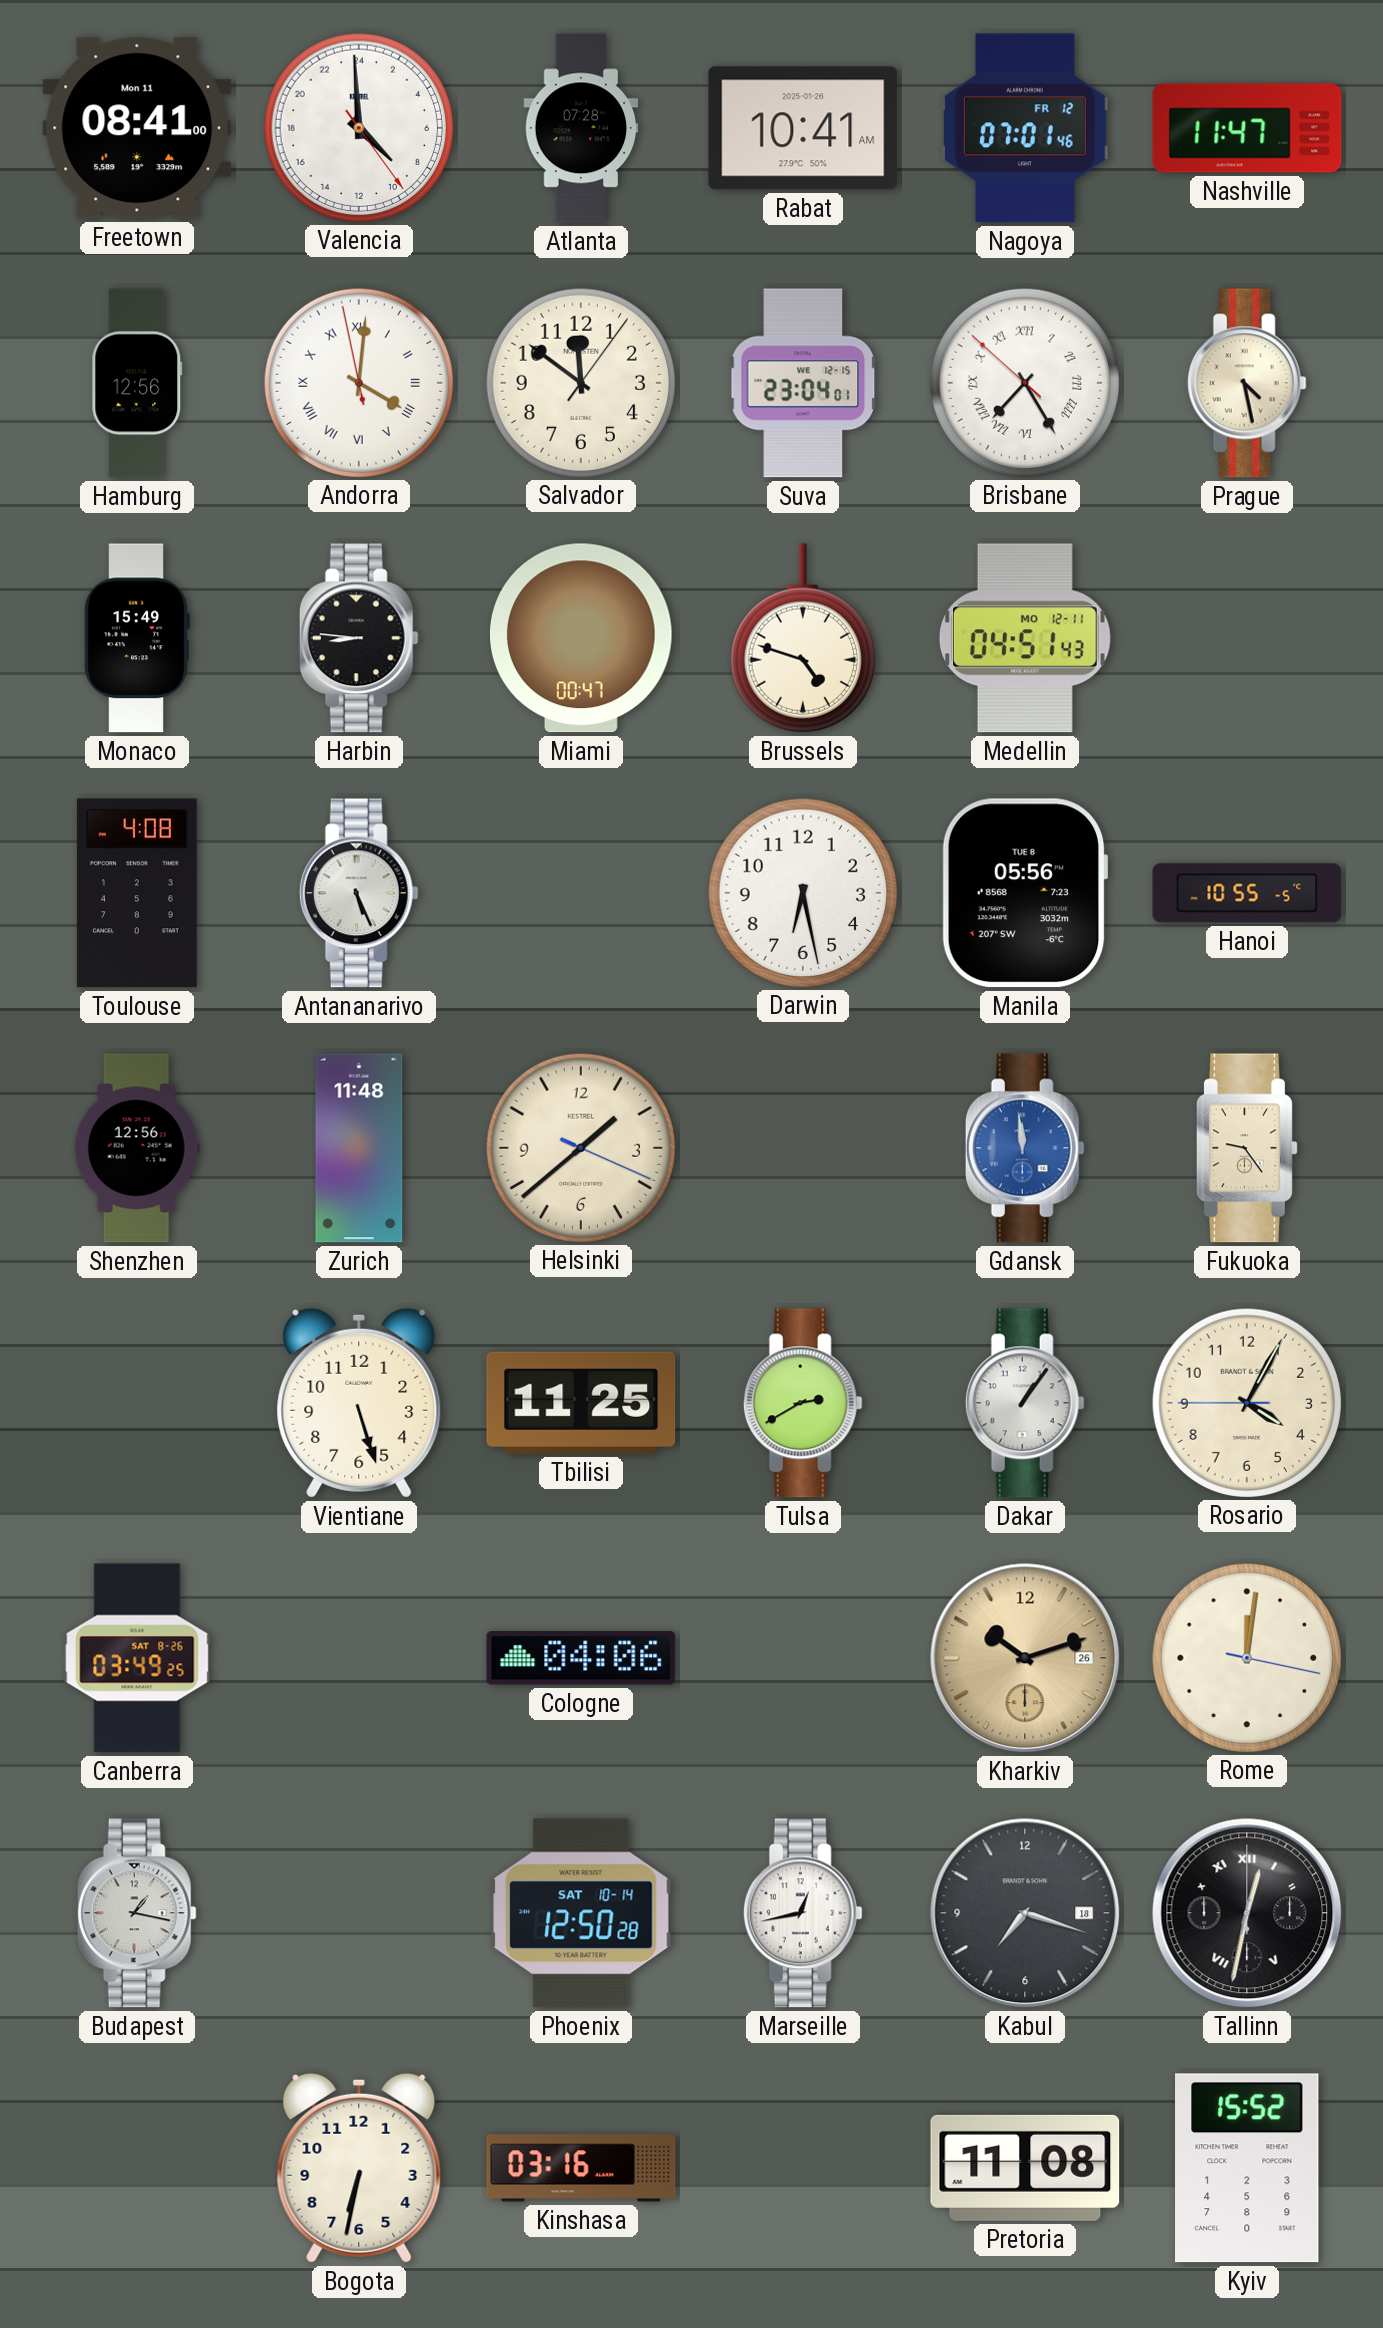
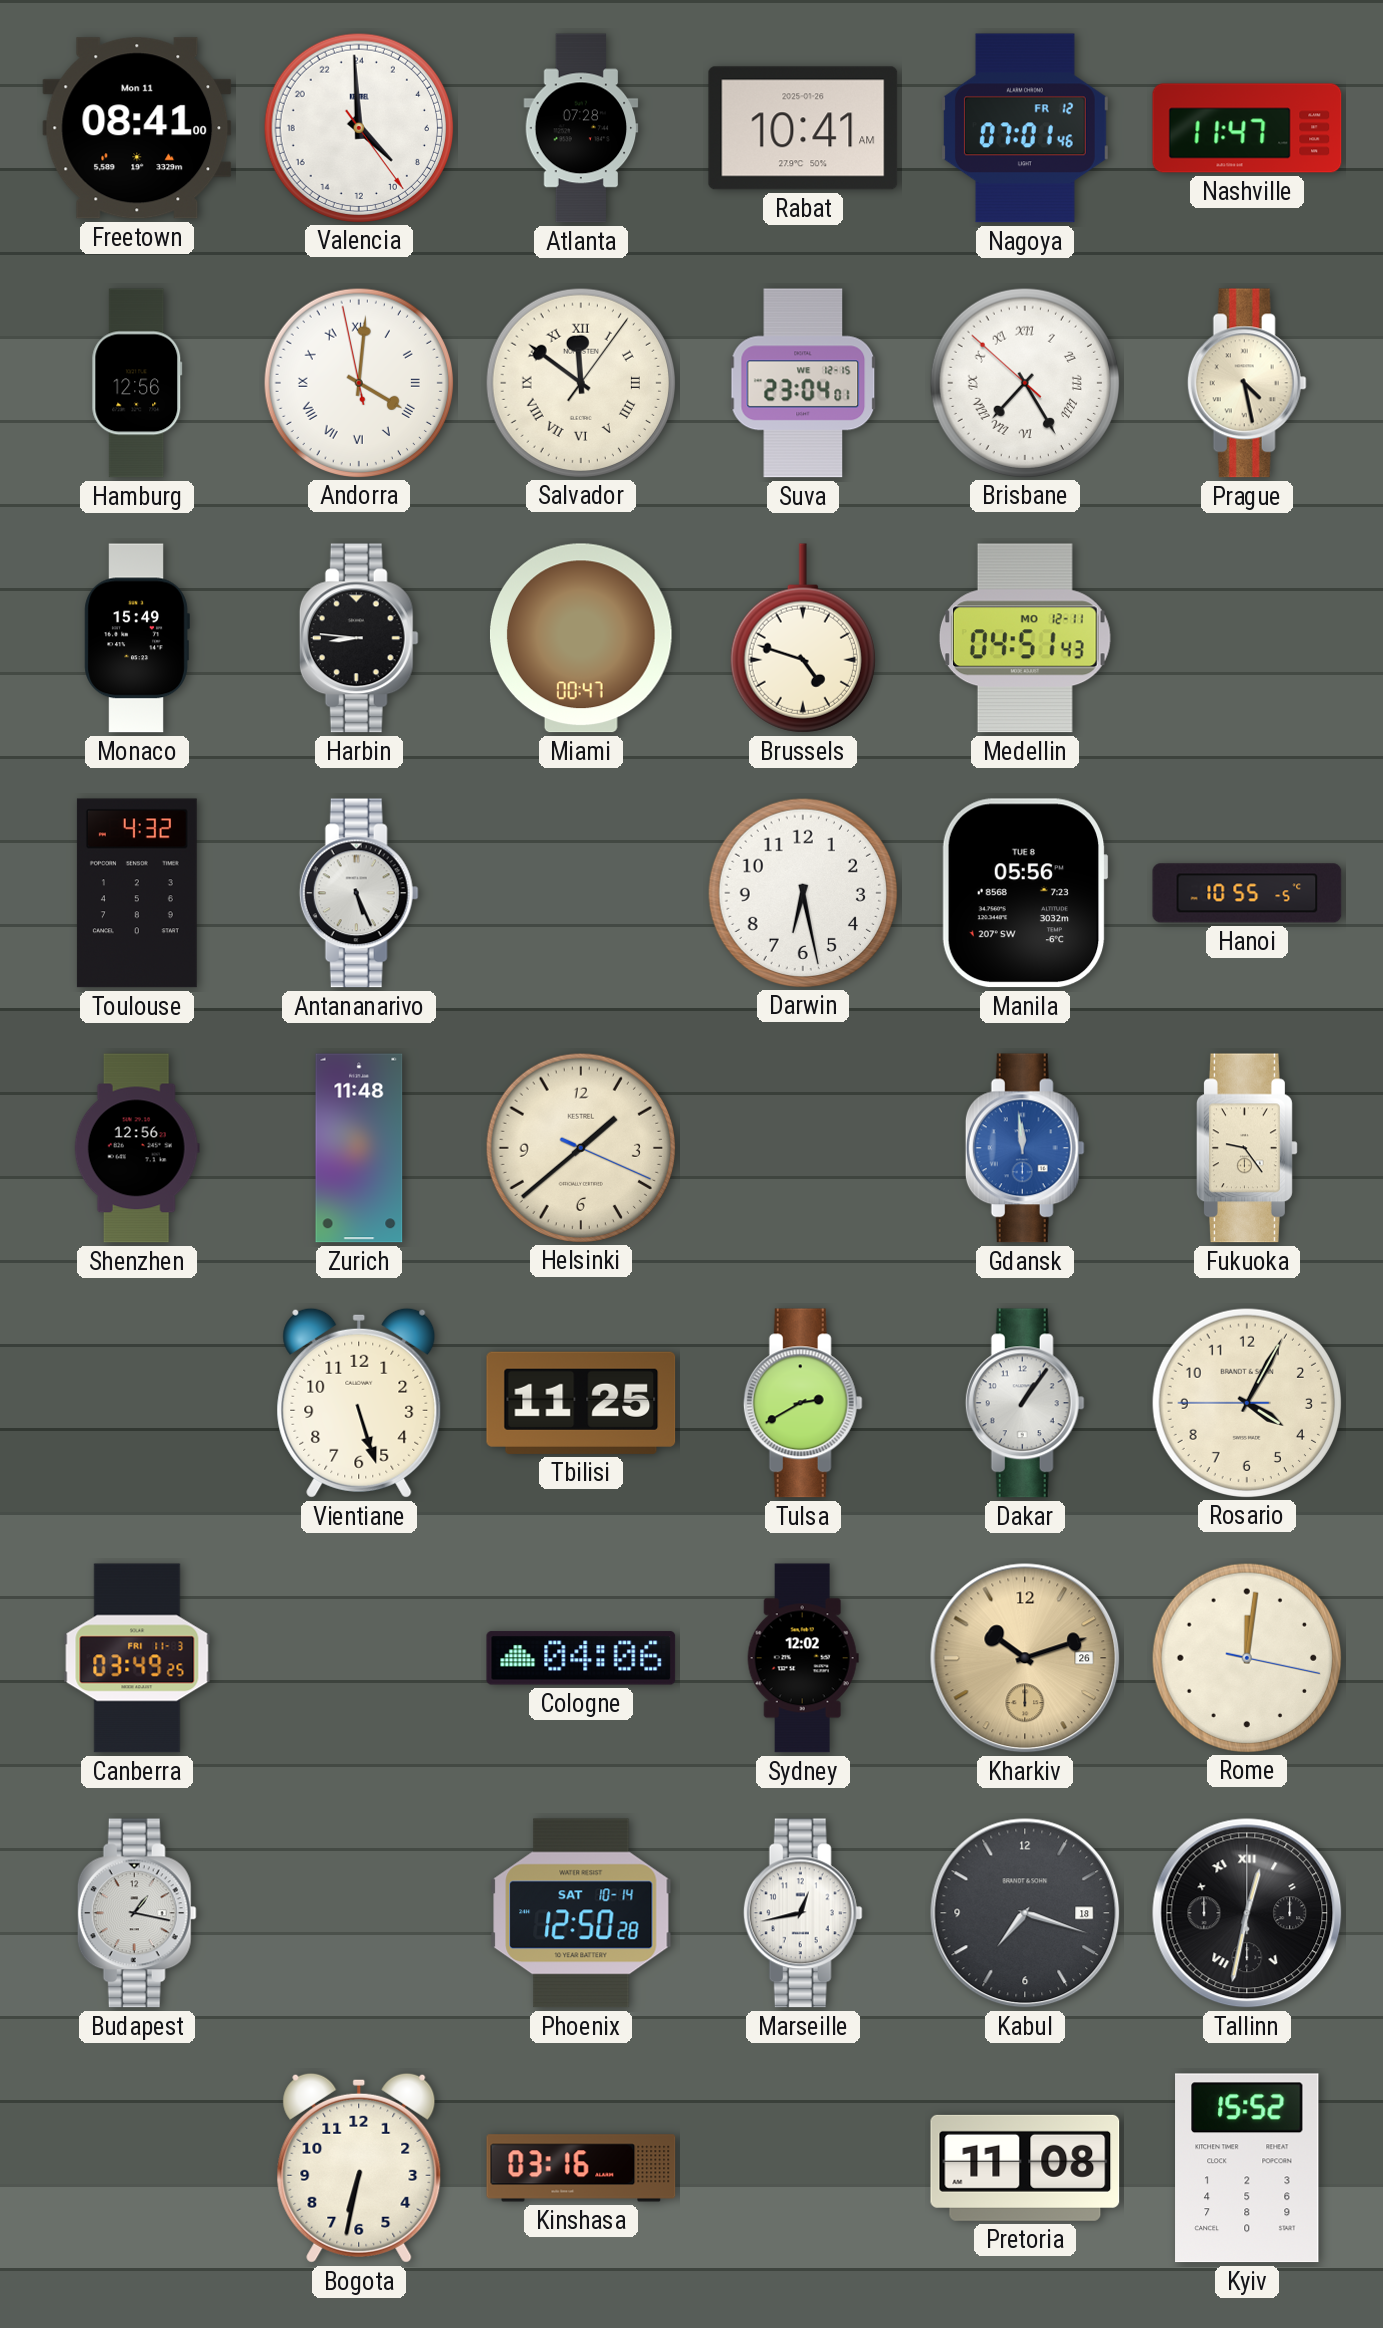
Salvador numerals: Arabic -> Roman (580, 382)
Toulouse: 4:08 -> 4:32 (137, 893)
Canberra date: SAT 8-26 -> FRI 11-3 (137, 1658)
Sydney: none -> 12:02 (803, 1658)
